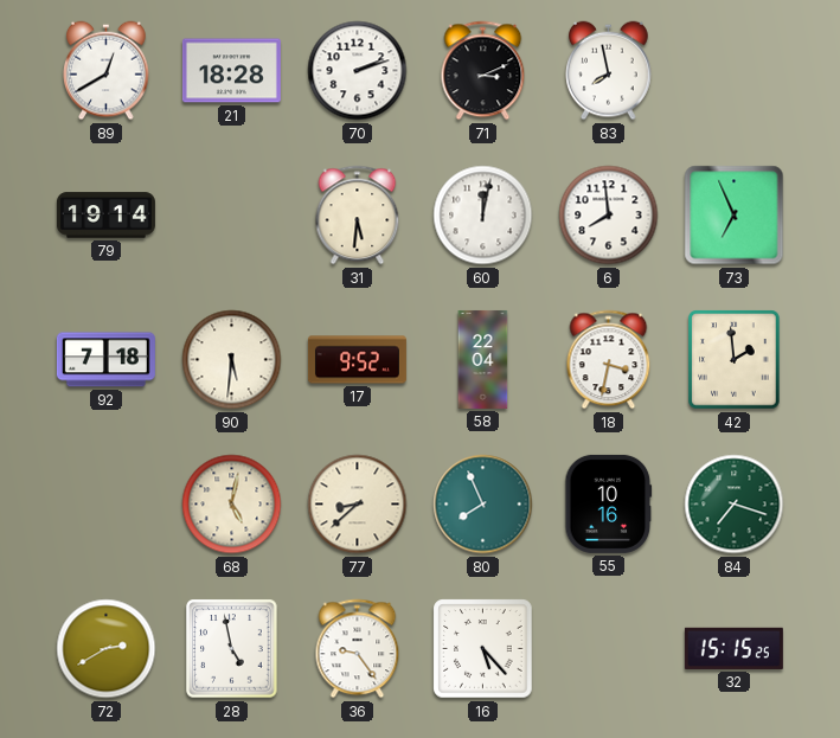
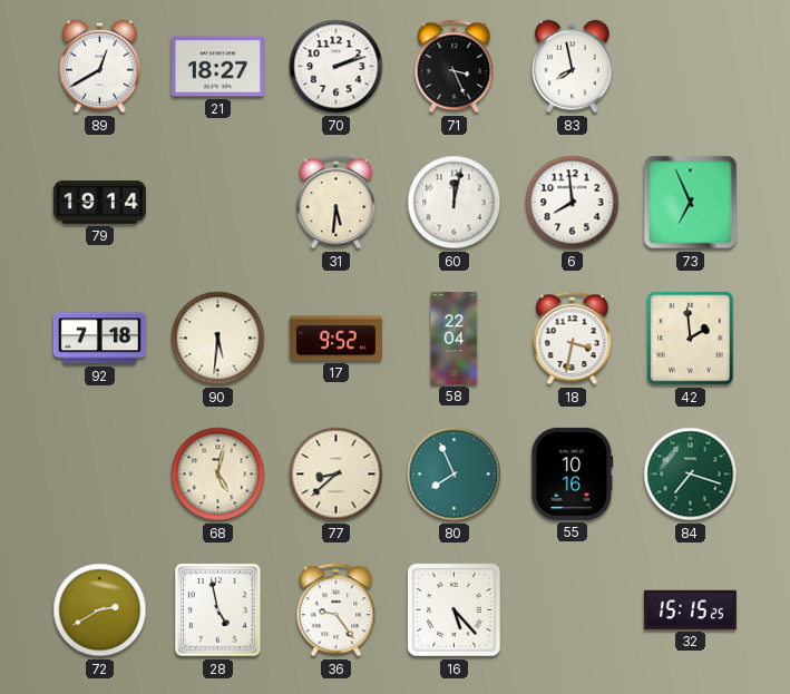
21: 18:28 -> 18:27 (217, 67)
71: 3:11 -> 3:26 (455, 67)
